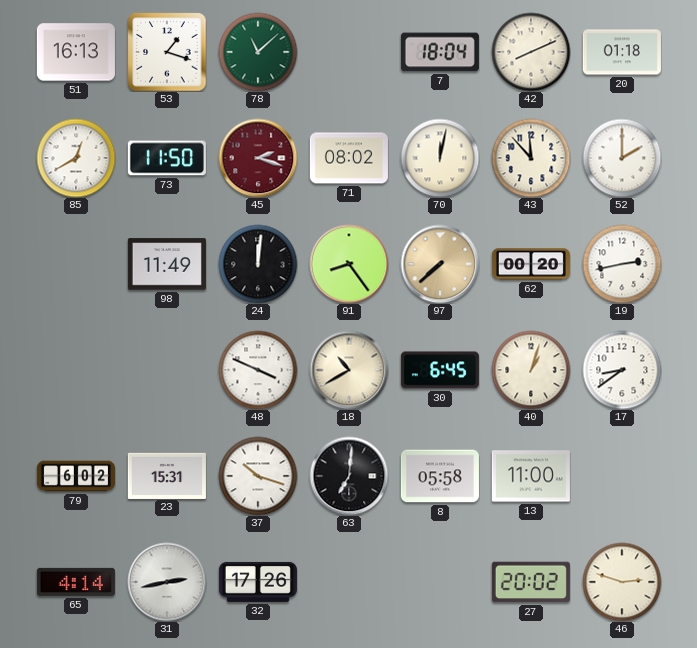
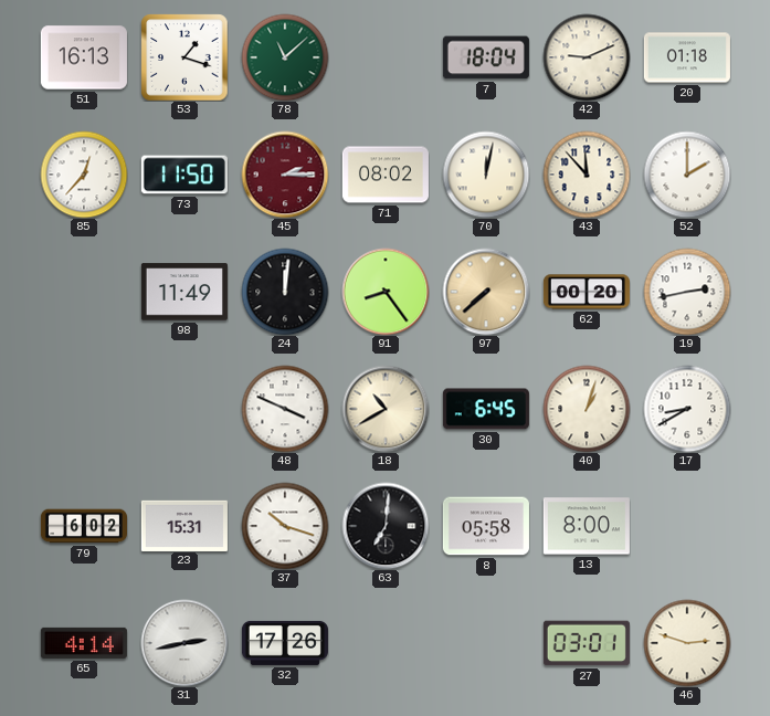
42: 8:11 -> 9:11 (587, 57)
85: 12:40 -> 12:37 (84, 175)
45: 2:18 -> 2:15 (285, 175)
17: 8:39 -> 8:40 (687, 409)
13: 11:00 -> 8:00 (587, 526)
27: 20:02 -> 03:01 (587, 643)
